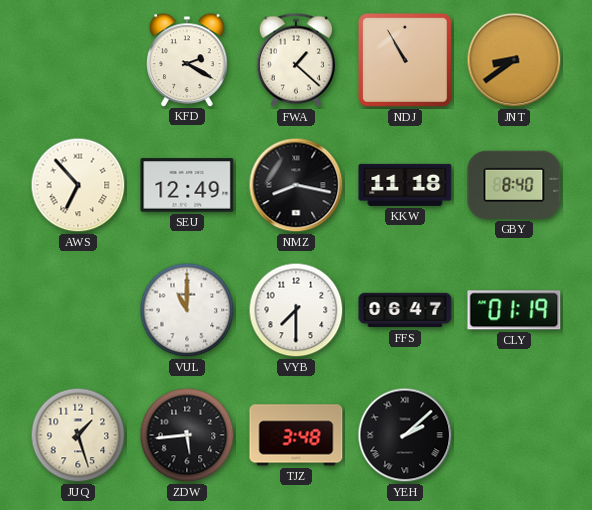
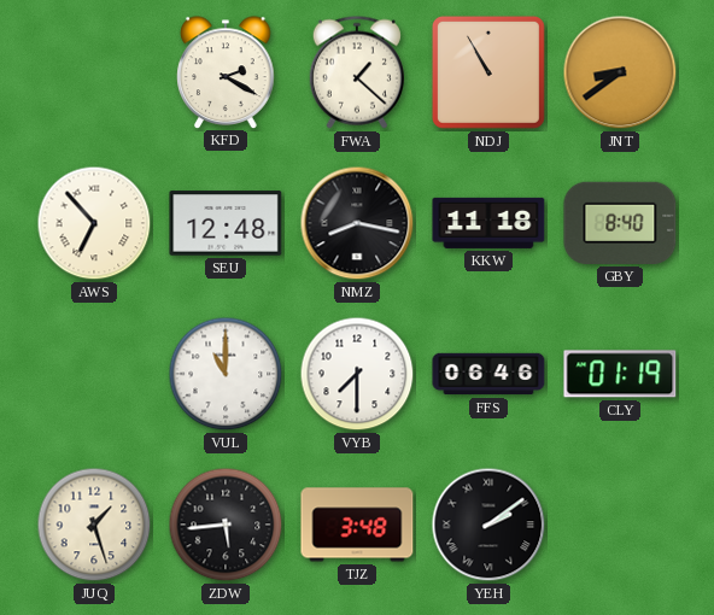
SEU: 12:49 -> 12:48 (226, 223)
FFS: 06:47 -> 06:46 (488, 374)
YEH: 2:08 -> 2:09 (488, 525)
